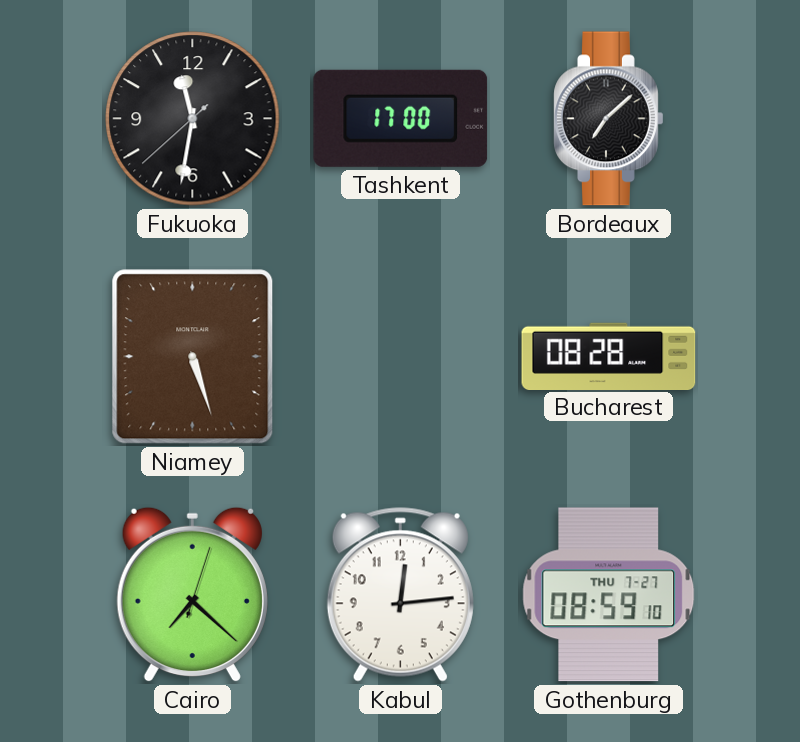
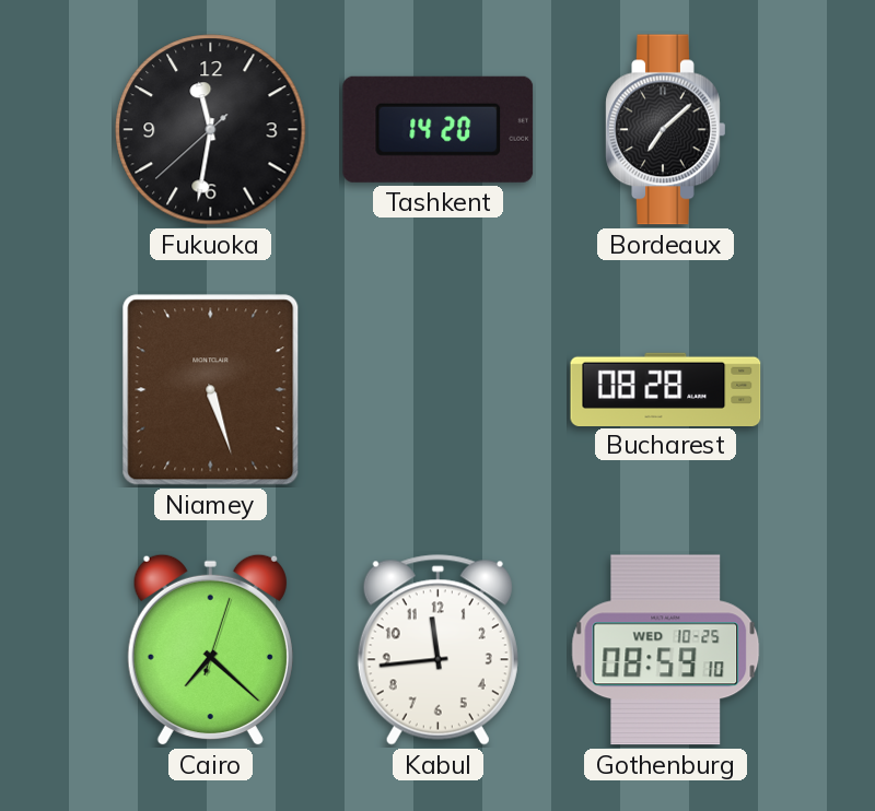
Tashkent: 17:00 -> 14:20 (439, 129)
Kabul: 12:14 -> 11:44 (437, 650)
Gothenburg date: THU 7-27 -> WED 10-25 (666, 650)
